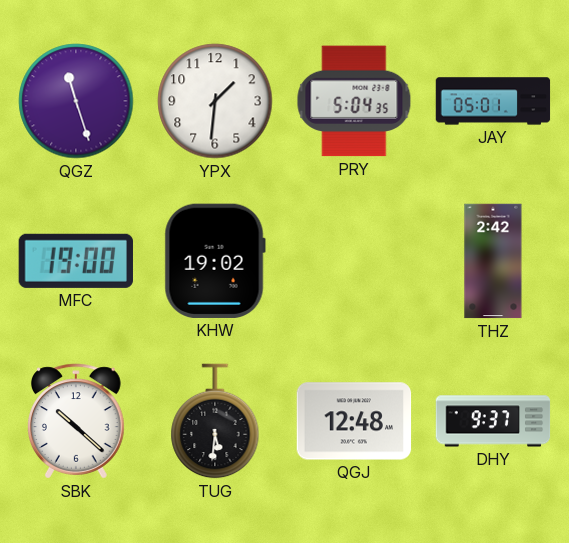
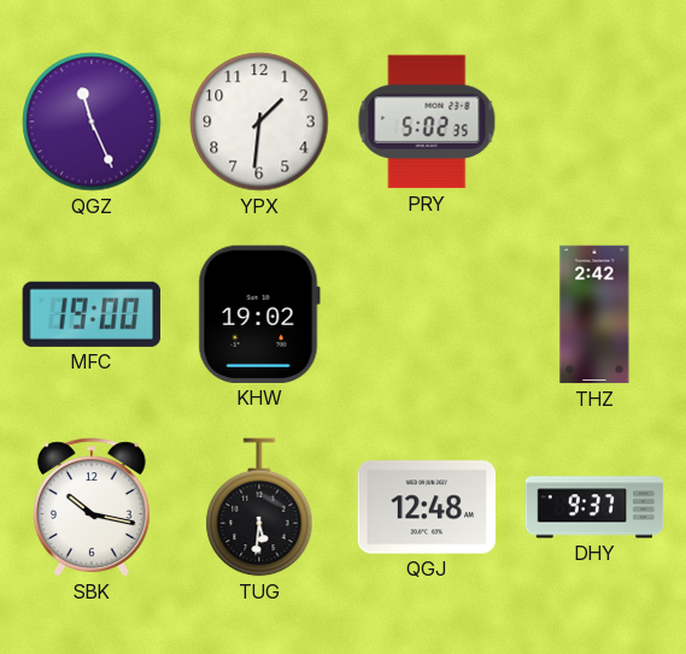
QGZ: 11:27 -> 11:26 (92, 122)
PRY: 5:04 -> 5:02 (427, 122)
JAY: 05:01 -> none (493, 101)
SBK: 10:22 -> 10:17 (93, 507)
